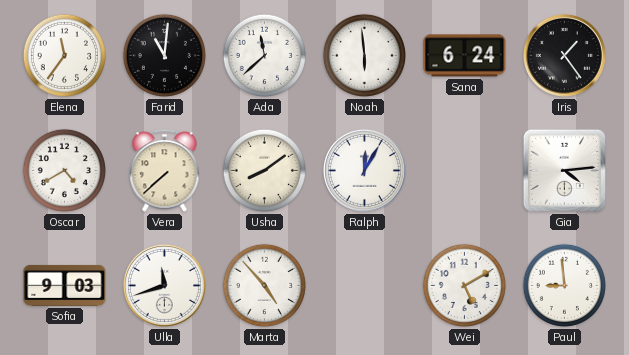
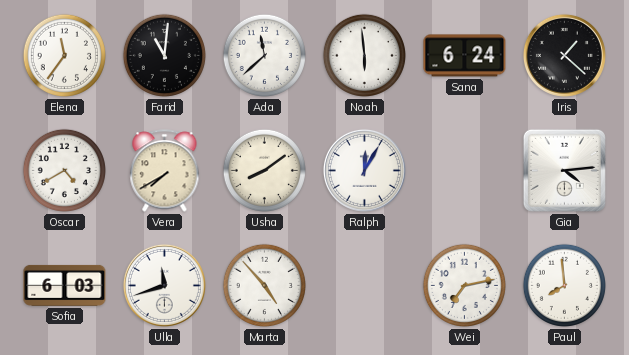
Iris: 1:24 -> 1:22 (564, 55)
Vera: 7:38 -> 7:40 (165, 171)
Sofia: 9:03 -> 6:03 (65, 285)
Wei: 5:10 -> 7:13 (464, 285)
Paul: 8:59 -> 7:59 (564, 285)
